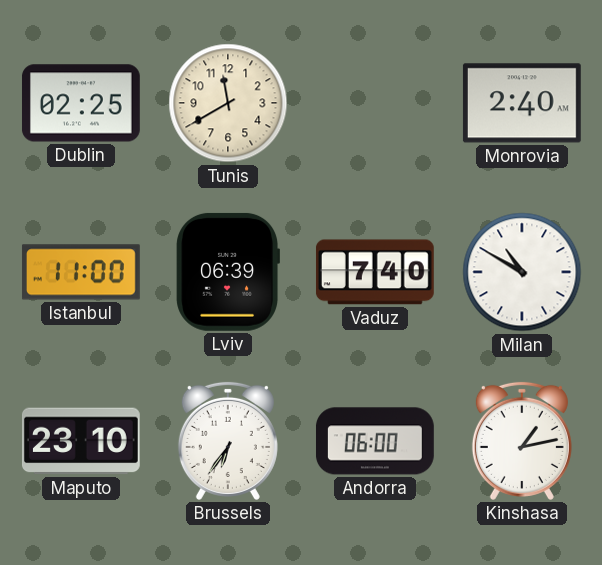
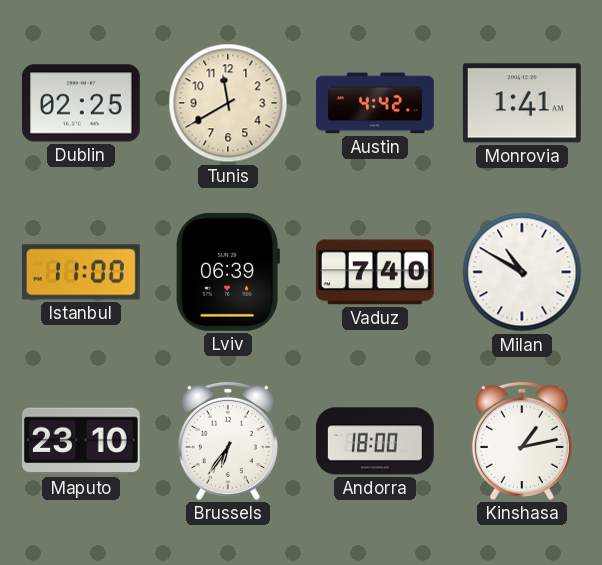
Austin: none -> 4:42 (376, 103)
Monrovia: 2:40 -> 1:41 (522, 103)
Andorra: 06:00 -> 18:00 (375, 441)
